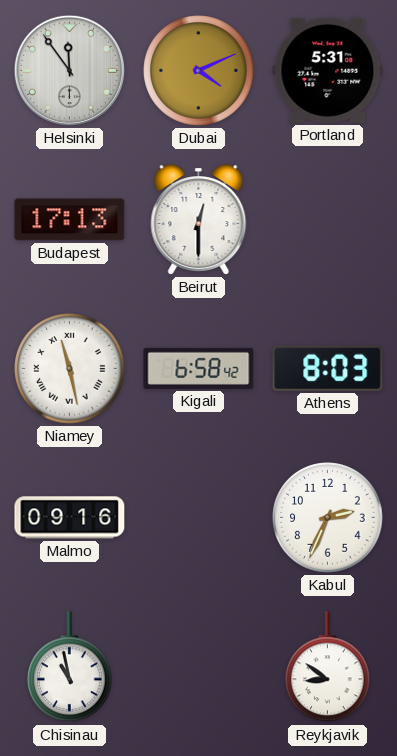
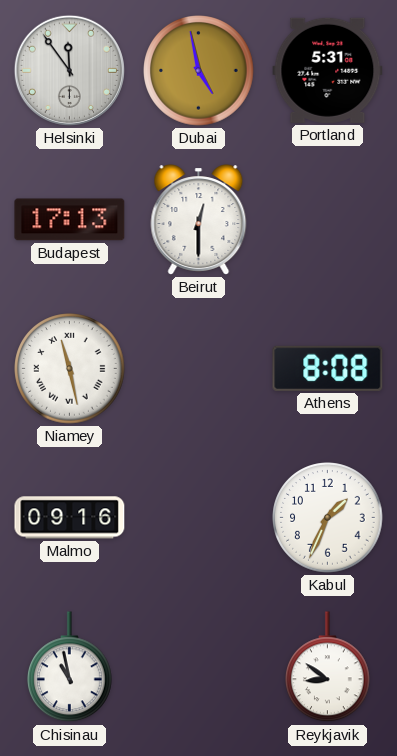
Dubai: 4:11 -> 4:58 (199, 71)
Kigali: 6:58 -> none (199, 368)
Athens: 8:03 -> 8:08 (328, 368)
Kabul: 2:34 -> 1:34 (328, 518)
